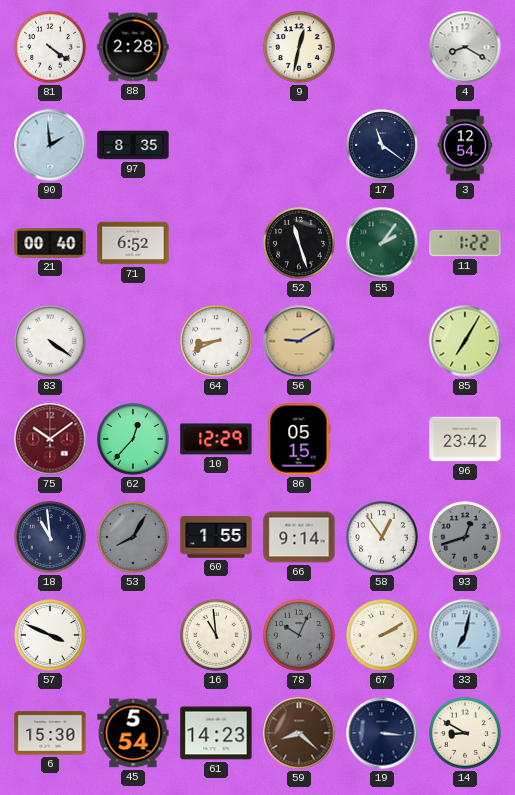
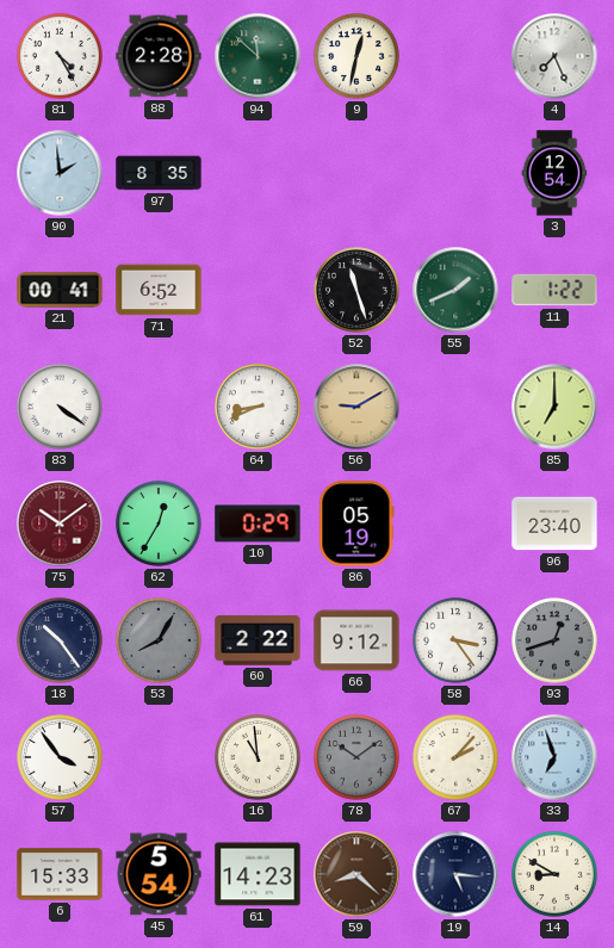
81: 4:21 -> 4:25 (61, 57)
94: none -> 11:52 (258, 56)
4: 8:20 -> 7:26 (554, 56)
17: 11:21 -> none (383, 146)
21: 00:40 -> 00:41 (60, 290)
55: 2:06 -> 1:41 (455, 290)
85: 7:05 -> 7:00 (554, 407)
62: 12:37 -> 12:35 (160, 525)
10: 12:29 -> 0:29 (258, 523)
86: 05:15 -> 05:19 (356, 523)
96: 23:42 -> 23:40 (554, 523)
18: 10:59 -> 10:24 (61, 642)
60: 1:55 -> 2:22 (258, 640)
66: 9:14 -> 9:12 (356, 640)
58: 12:54 -> 3:24 (457, 642)
57: 3:49 -> 3:54 (61, 758)
78: 10:04 -> 10:09 (358, 758)
67: 2:10 -> 2:07 (457, 758)
33: 7:02 -> 6:57 (554, 757)
6: 15:30 -> 15:33 (60, 874)
19: 3:16 -> 5:16 (455, 874)
